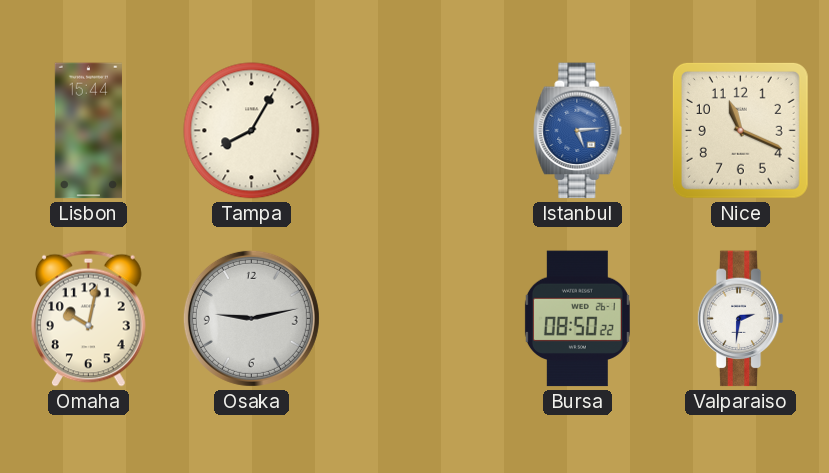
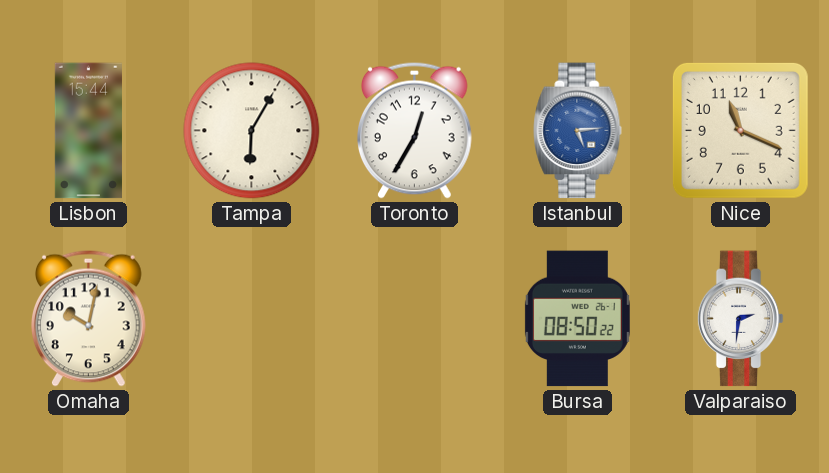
Tampa: 8:05 -> 6:05 (252, 131)
Toronto: none -> 12:35 (415, 130)
Osaka: 9:13 -> none (251, 318)
